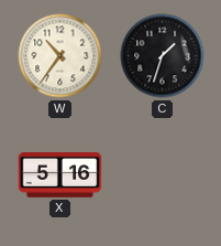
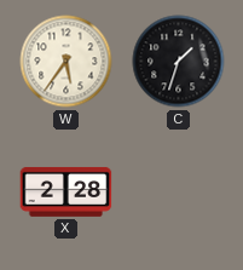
W: 10:36 -> 5:36 (66, 62)
X: 5:16 -> 2:28 (66, 191)
